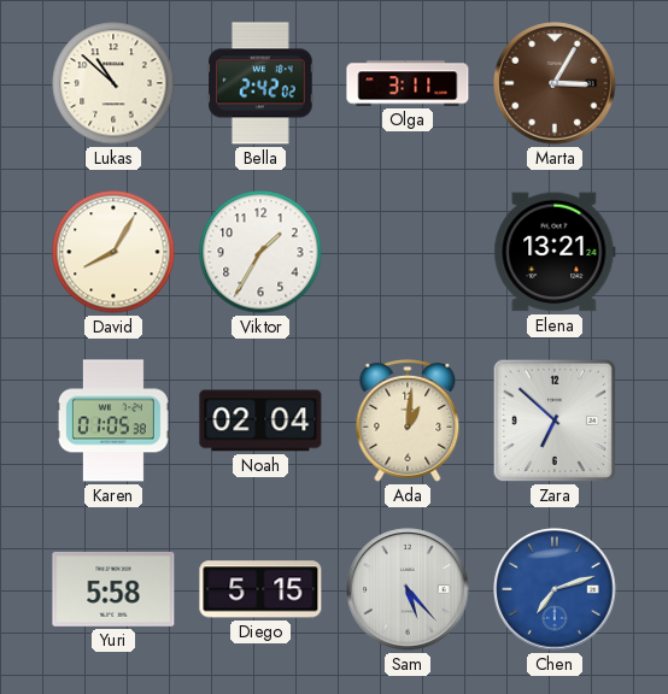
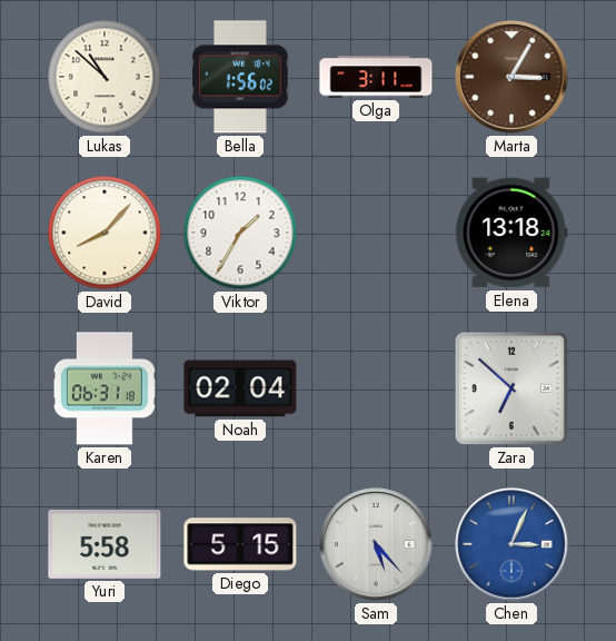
Bella: 2:42 -> 1:56 (240, 77)
David: 8:05 -> 8:07 (105, 233)
Elena: 13:21 -> 13:18 (511, 233)
Karen: 01:05 -> 06:31 (105, 388)
Ada: 1:01 -> none (408, 422)
Chen: 7:12 -> 3:04 (511, 544)
